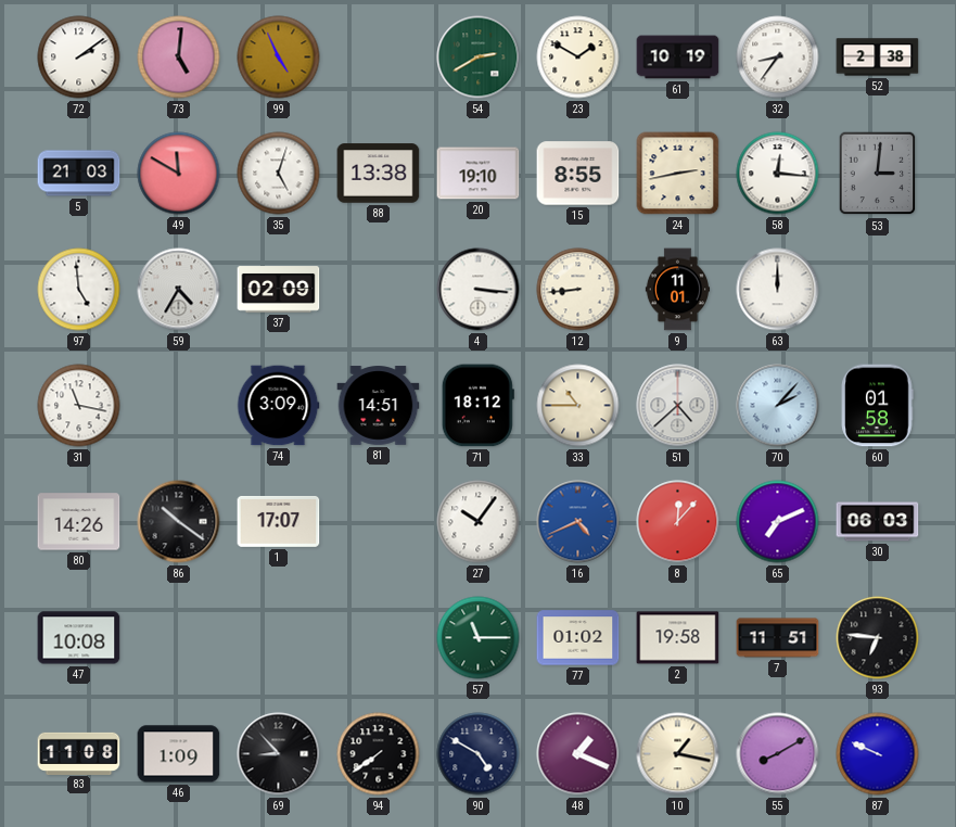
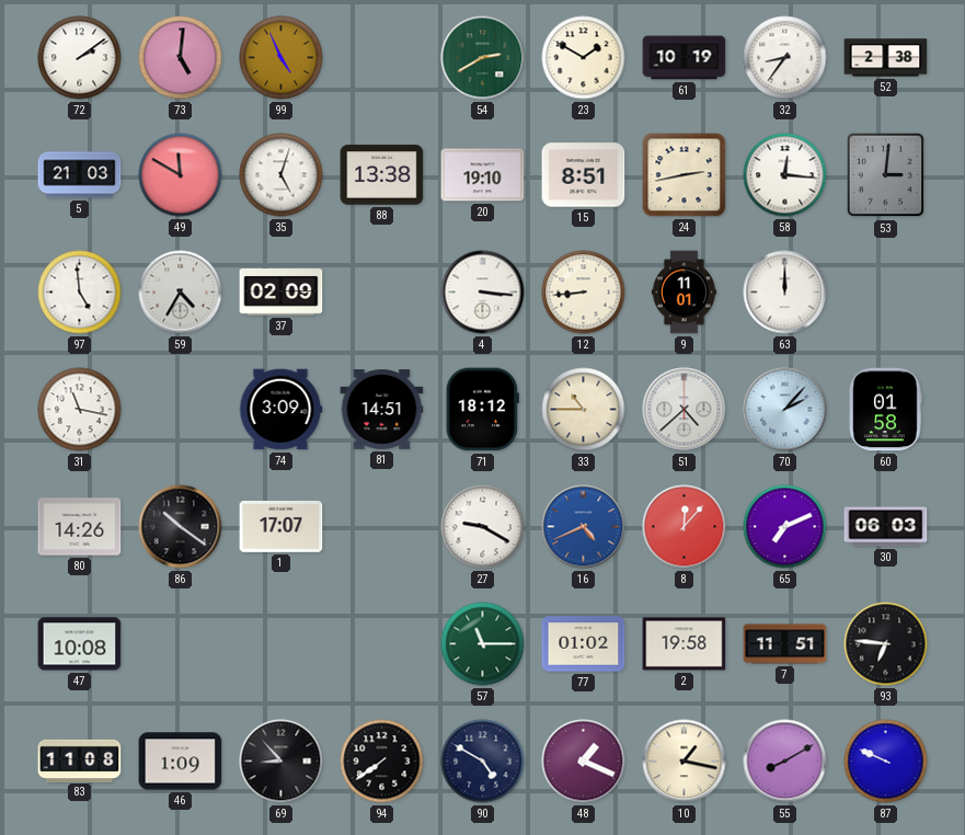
15: 8:55 -> 8:51 (584, 175)
27: 10:06 -> 9:20 (483, 527)
